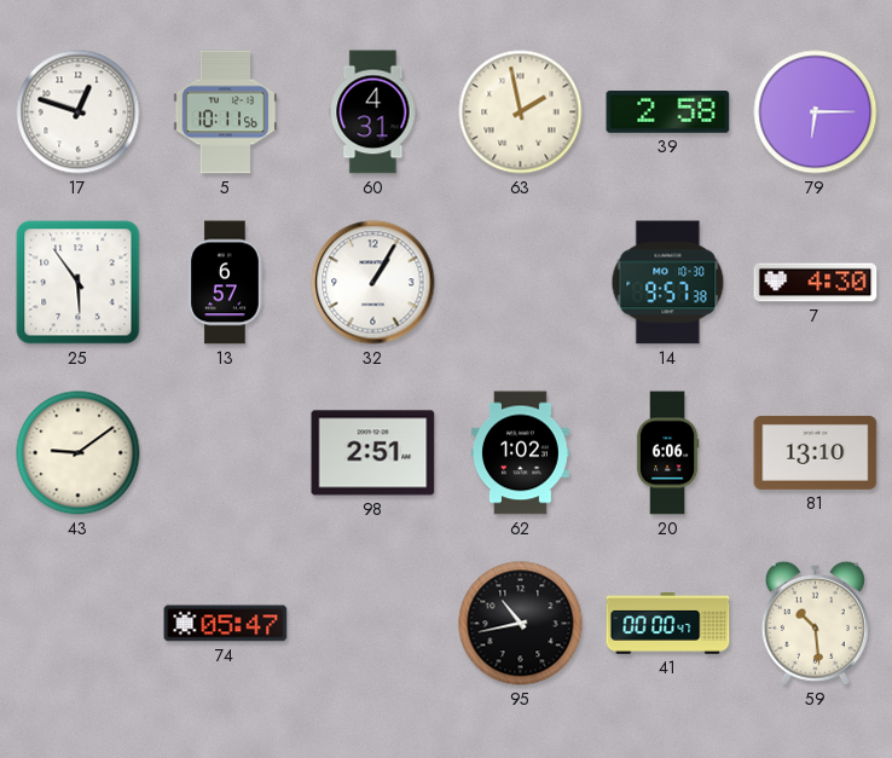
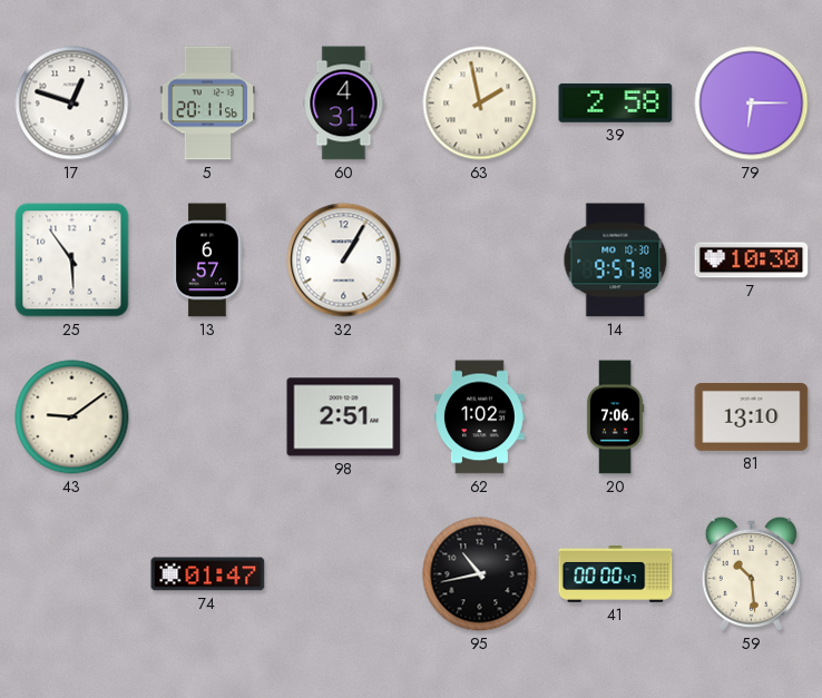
5: 10:11 -> 20:11 (208, 104)
7: 4:30 -> 10:30 (752, 260)
20: 6:06 -> 7:06 (615, 417)
74: 05:47 -> 01:47 (208, 574)
